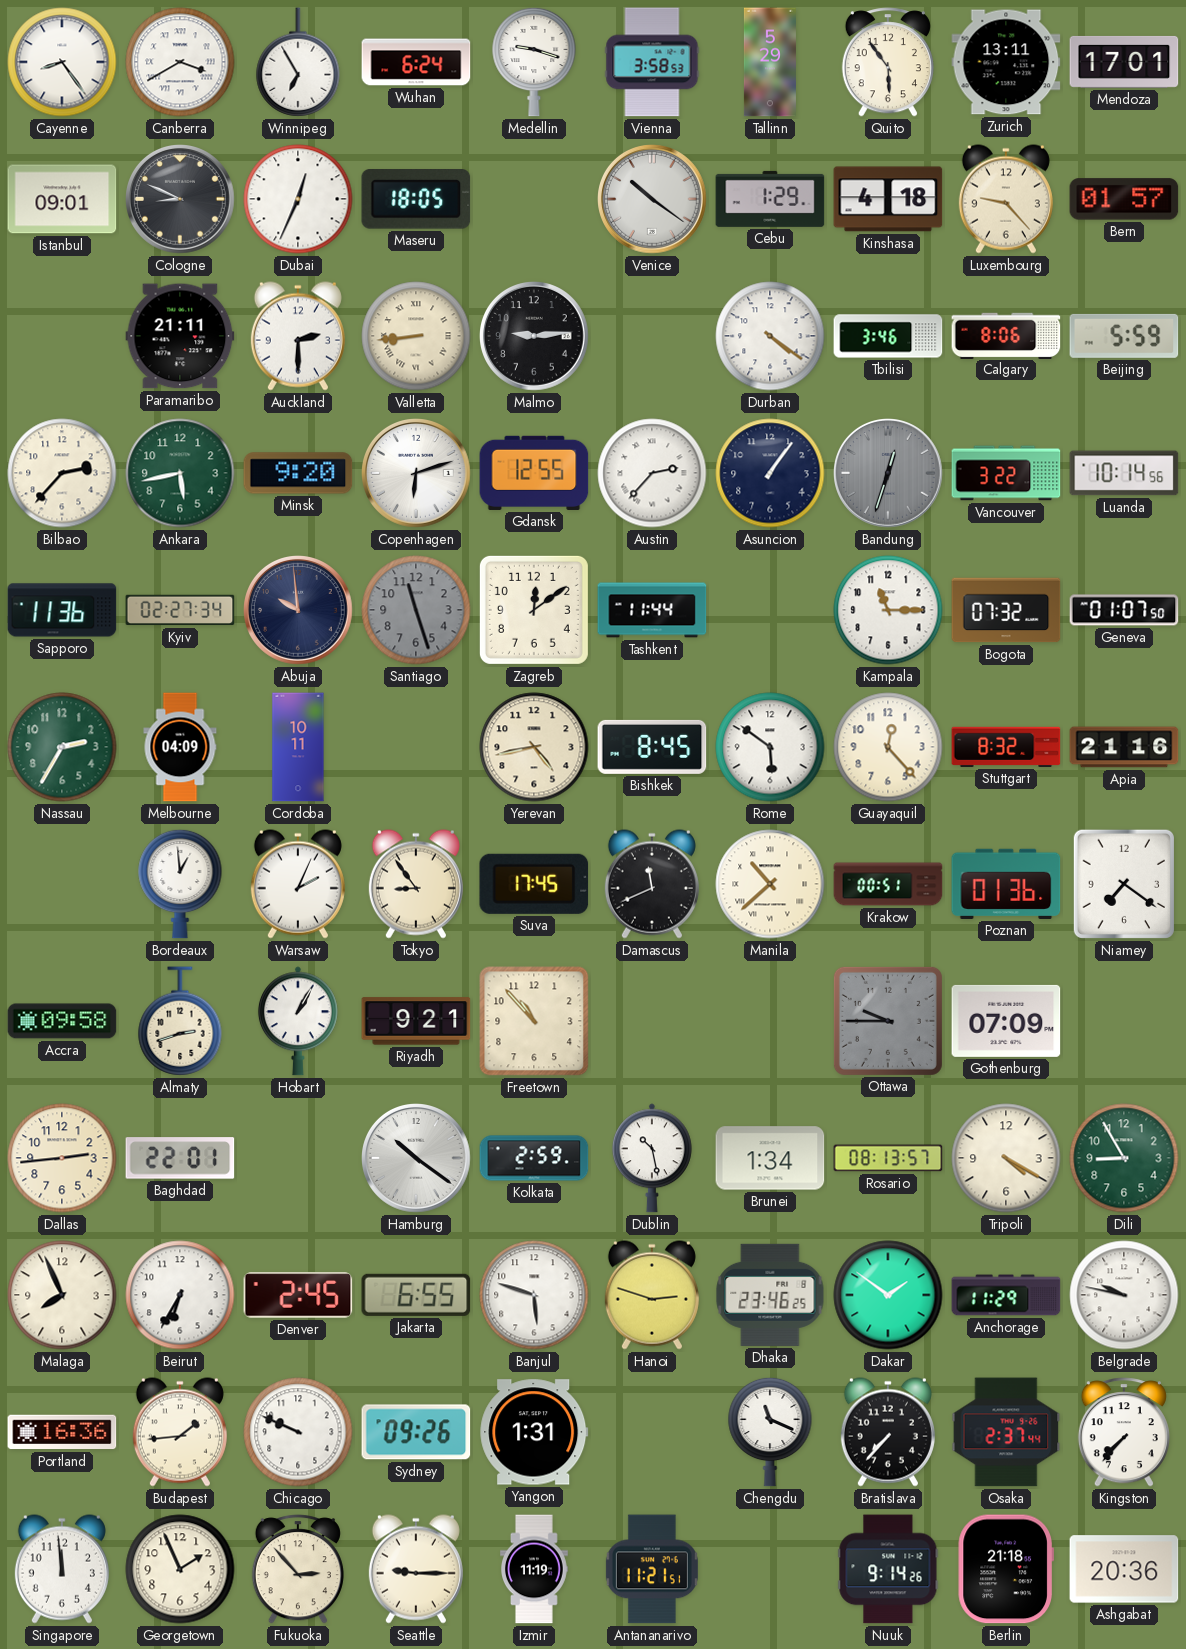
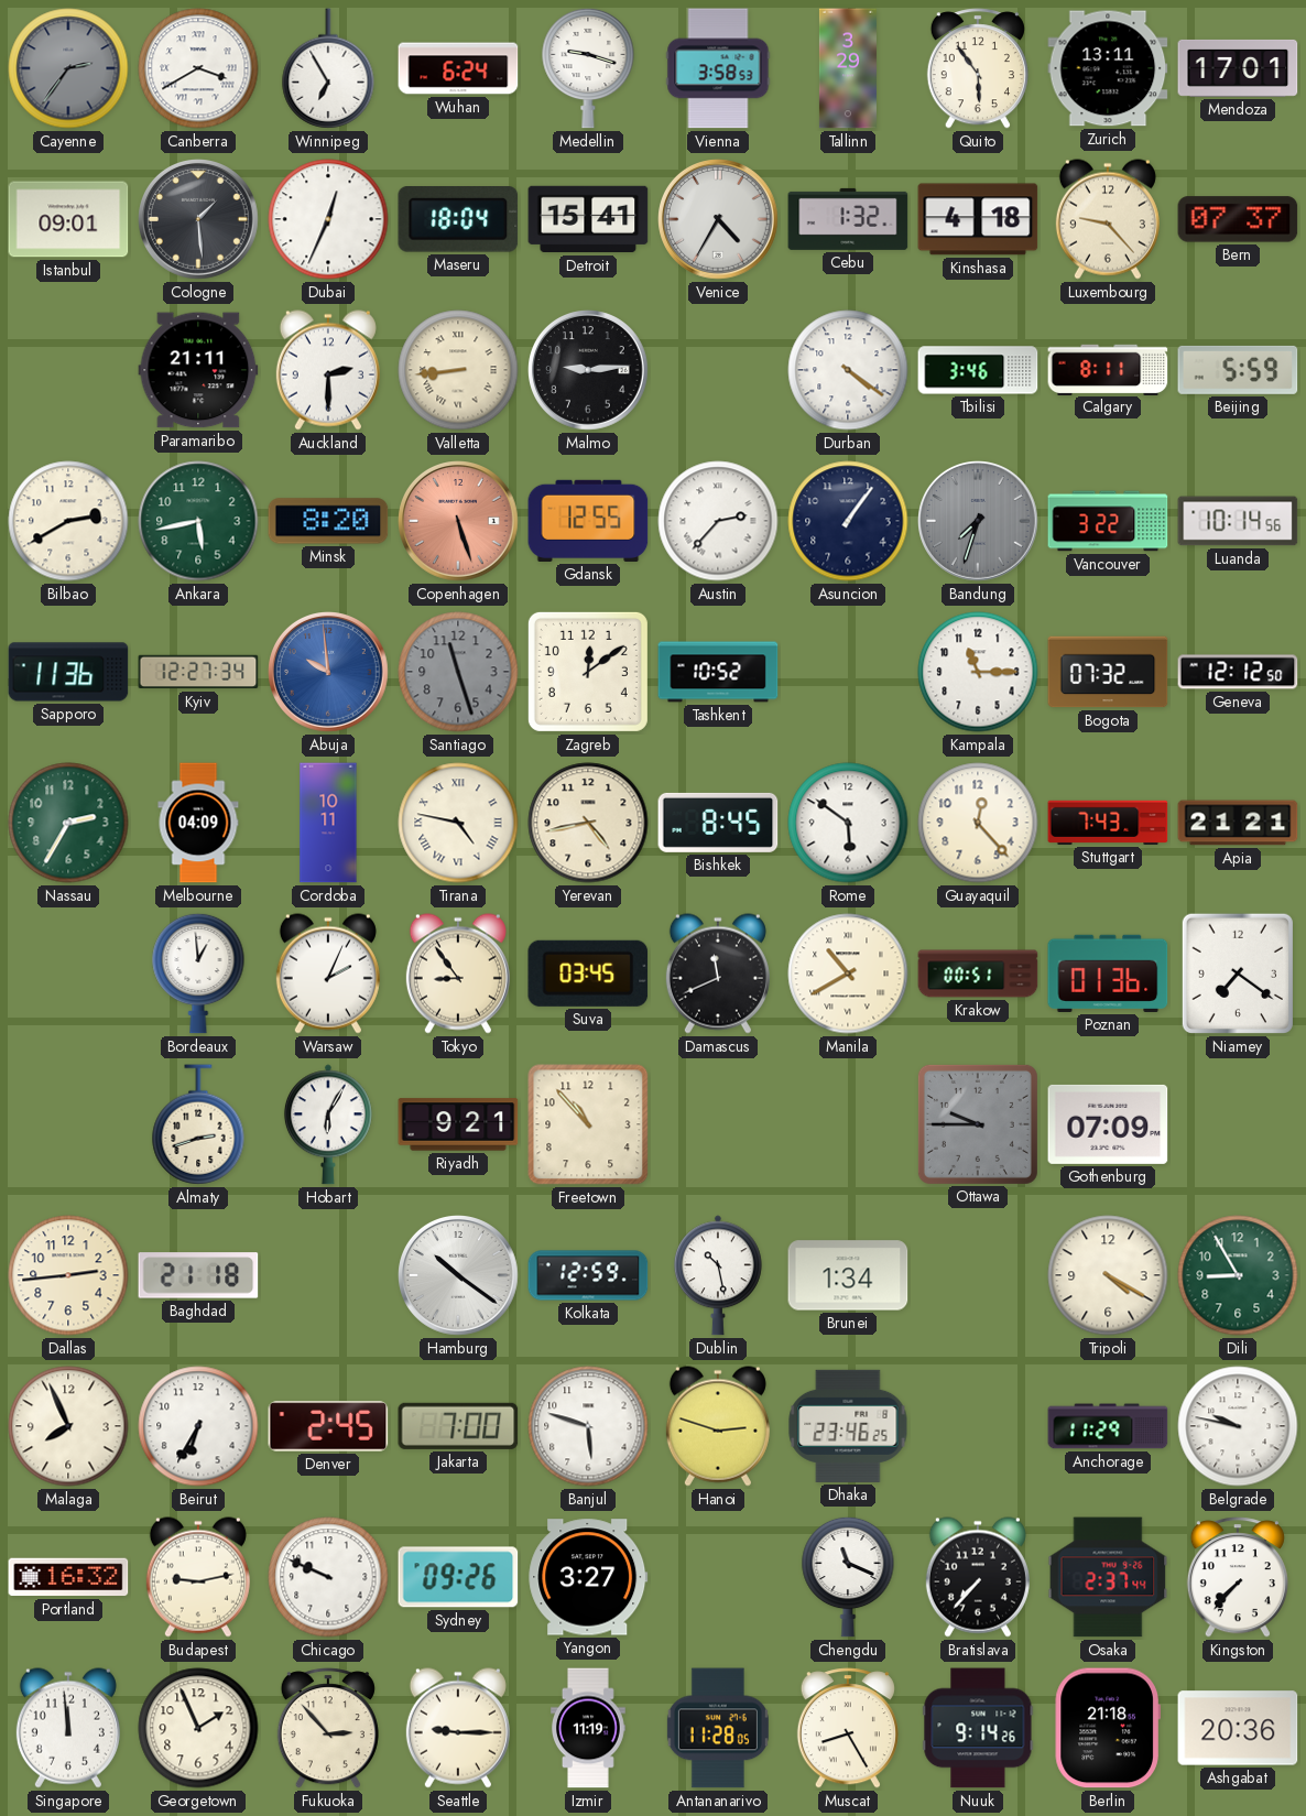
Cayenne: 8:24 -> 2:36 (68, 68)
Cayenne dial: white -> grey (68, 68)
Tallinn: 5:29 -> 3:29 (848, 68)
Cologne: 8:49 -> 1:29 (199, 220)
Maseru: 18:05 -> 18:04 (458, 220)
Detroit: none -> 15:41 (588, 219)
Venice: 10:21 -> 4:35 (719, 220)
Cebu: 1:29 -> 1:32 (848, 219)
Bern: 01:57 -> 07:37 (1238, 219)
Calgary: 8:06 -> 8:11 (1108, 369)
Bilbao: 2:37 -> 2:40 (68, 521)
Minsk: 9:20 -> 8:20 (328, 521)
Copenhagen: 6:12 -> 5:27 (459, 522)
Copenhagen dial: white -> salmon (459, 522)
Bandung: 12:33 -> 7:33 (979, 522)
Kyiv: 02:27 -> 12:27 (198, 672)
Abuja dial: navy -> blue (329, 673)
Tashkent: 11:44 -> 10:52 (718, 672)
Geneva: 01:07 -> 12:12 (1238, 672)
Tirana: none -> 4:47 (458, 823)
Stuttgart: 8:32 -> 7:43 (1108, 823)
Apia: 21:16 -> 21:21 (1238, 823)
Suva: 17:45 -> 03:45 (588, 974)
Manila: 10:38 -> 10:40 (848, 974)
Accra: 09:58 -> none (62, 1021)
Hobart: 1:05 -> 6:05 (328, 1124)
Baghdad: 22:01 -> 21:18 (198, 1275)
Kolkata: 2:59 -> 12:59 (588, 1275)
Rosario: 08:13 -> none (888, 1158)
Jakarta: 6:55 -> 7:00 (458, 1426)
Dakar: 1:51 -> none (888, 1295)
Portland: 16:36 -> 16:32 (68, 1577)
Budapest: 1:44 -> 9:13 (198, 1577)
Yangon: 1:31 -> 3:27 (588, 1577)
Antananarivo: 11:21 -> 11:28 (718, 1728)
Muscat: none -> 8:25 (848, 1728)
